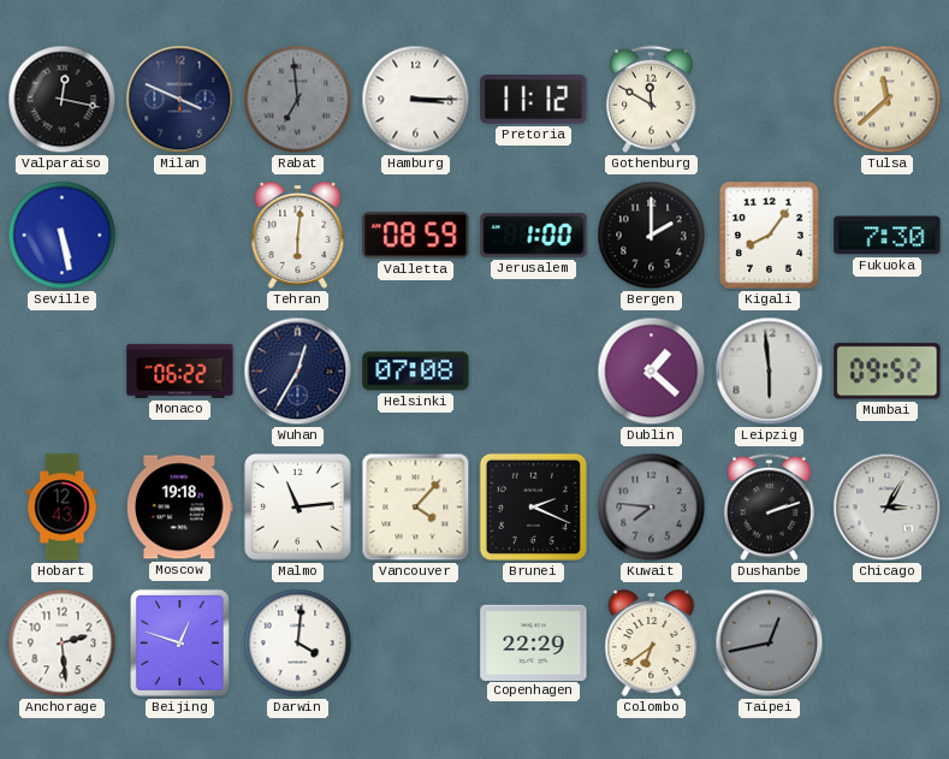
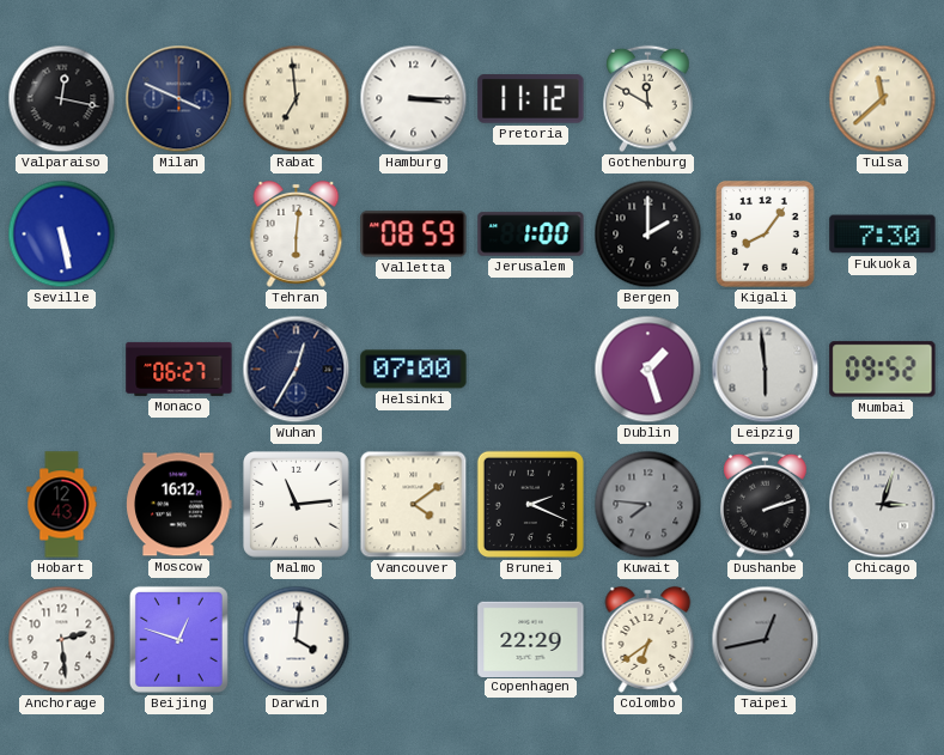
Rabat dial: grey -> cream (297, 99)
Monaco: 06:22 -> 06:27 (179, 369)
Helsinki: 07:08 -> 07:00 (414, 370)
Dublin: 1:22 -> 1:27 (648, 370)
Moscow: 19:18 -> 16:12 (179, 505)
Vancouver: 4:07 -> 4:09 (414, 505)
Chicago: 3:05 -> 3:03 (883, 505)
